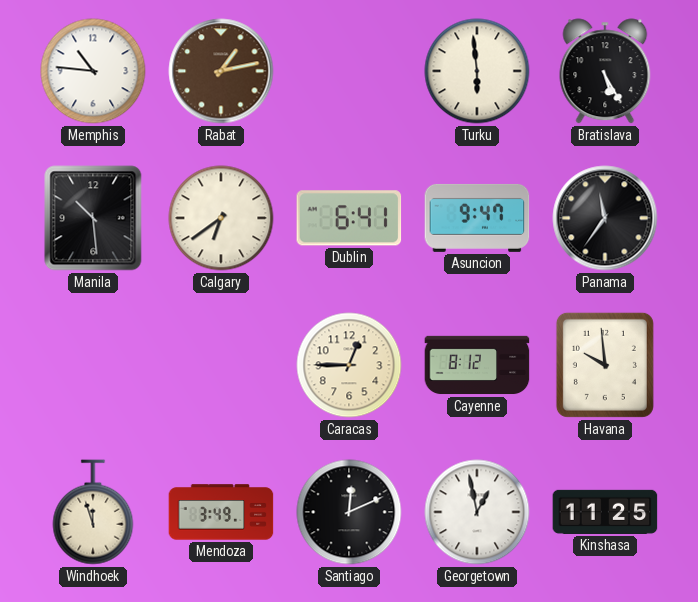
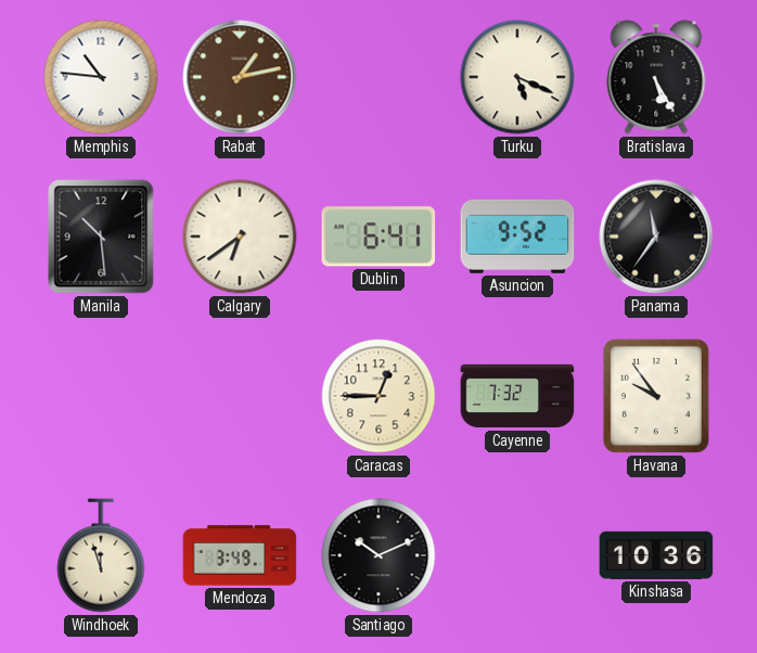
Turku: 5:59 -> 5:19 (517, 77)
Asuncion: 9:47 -> 9:52 (517, 236)
Cayenne: 8:12 -> 7:32 (517, 396)
Havana: 9:59 -> 9:54 (656, 396)
Santiago: 12:11 -> 10:11 (378, 555)
Georgetown: 12:58 -> none (477, 512)
Kinshasa: 11:25 -> 10:36 (656, 555)
